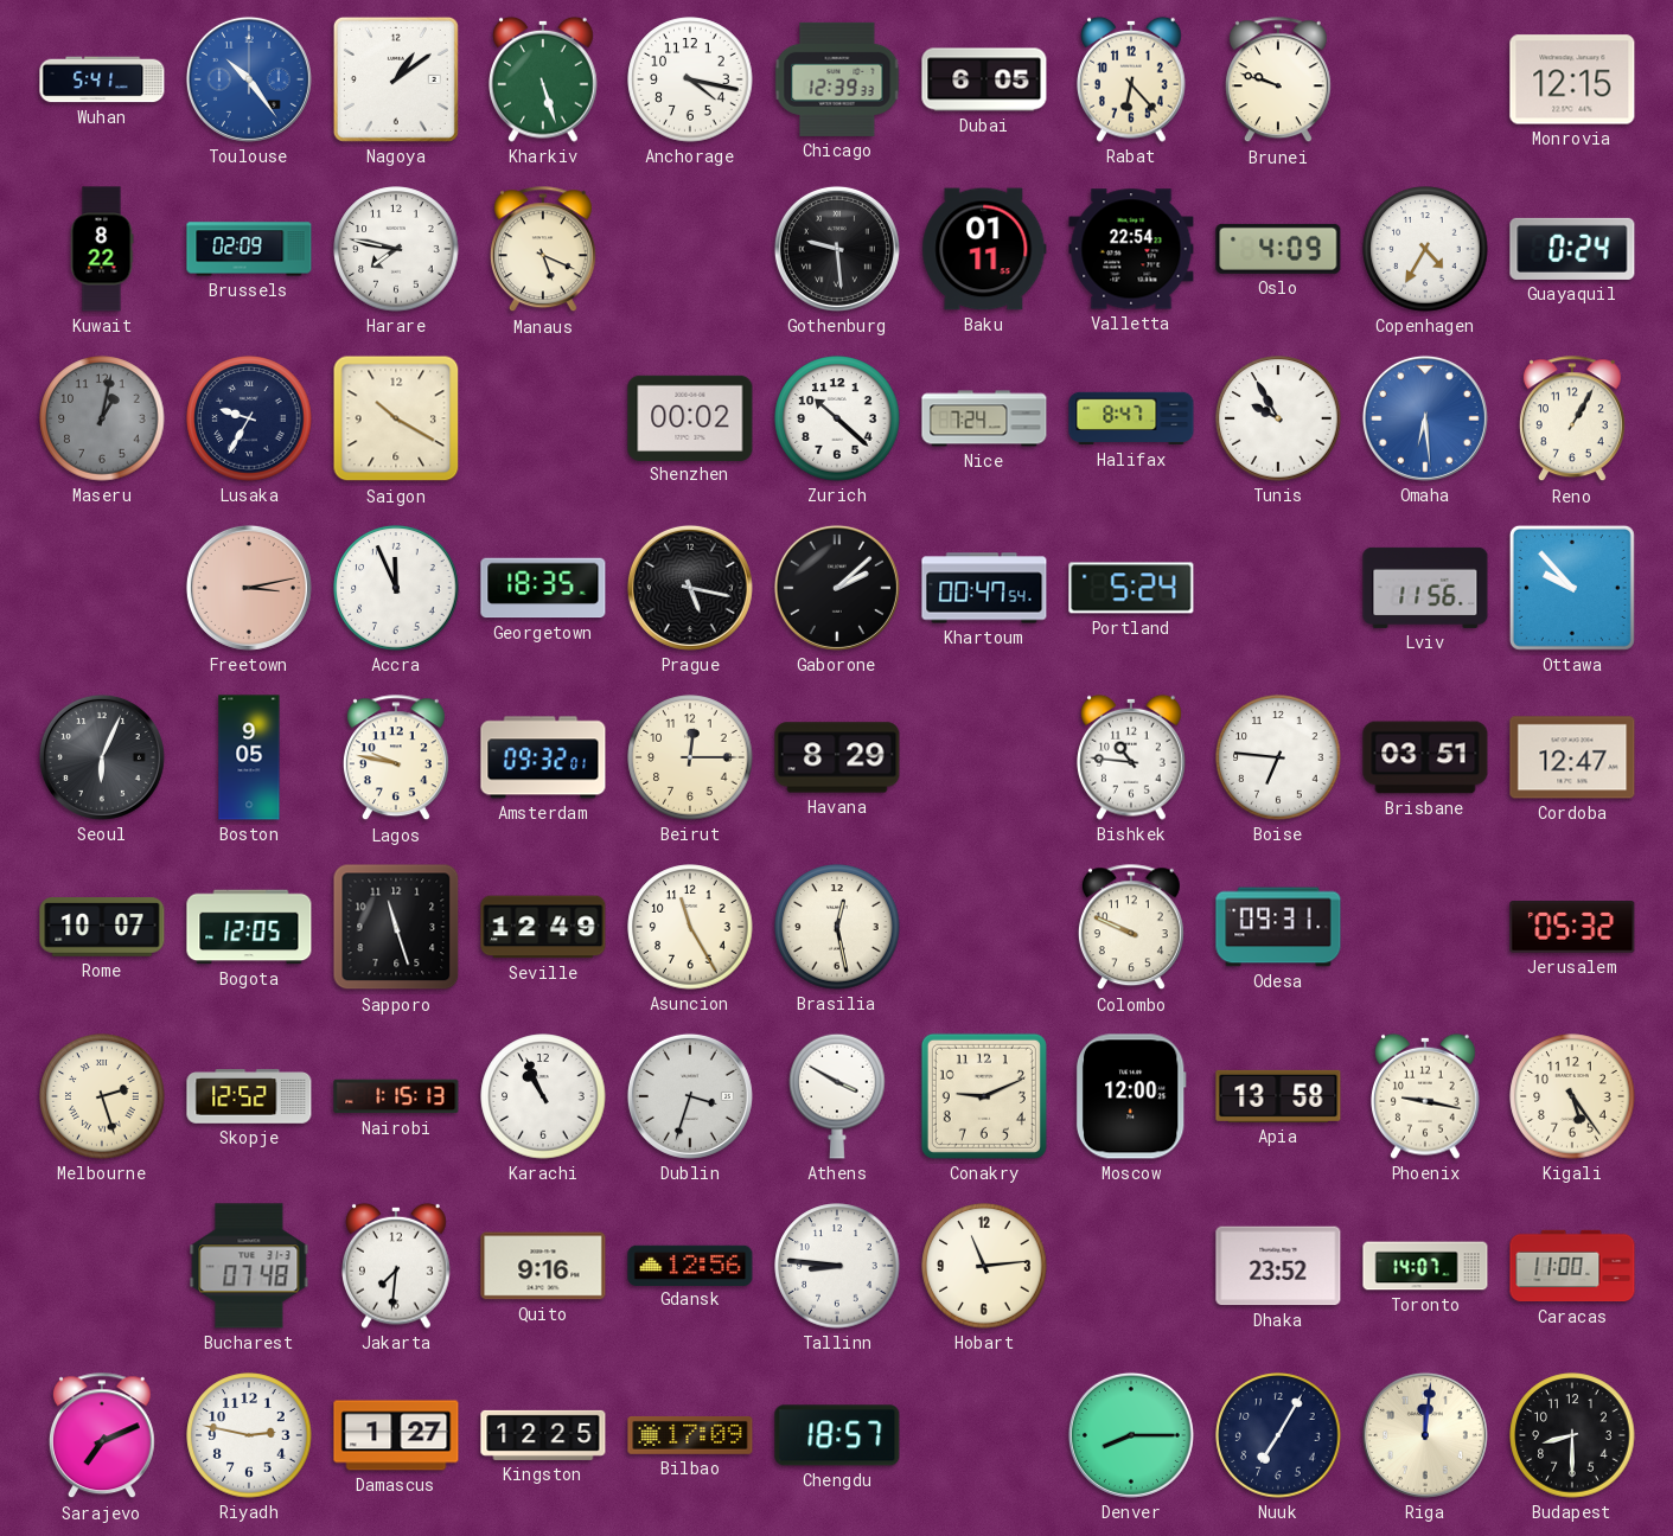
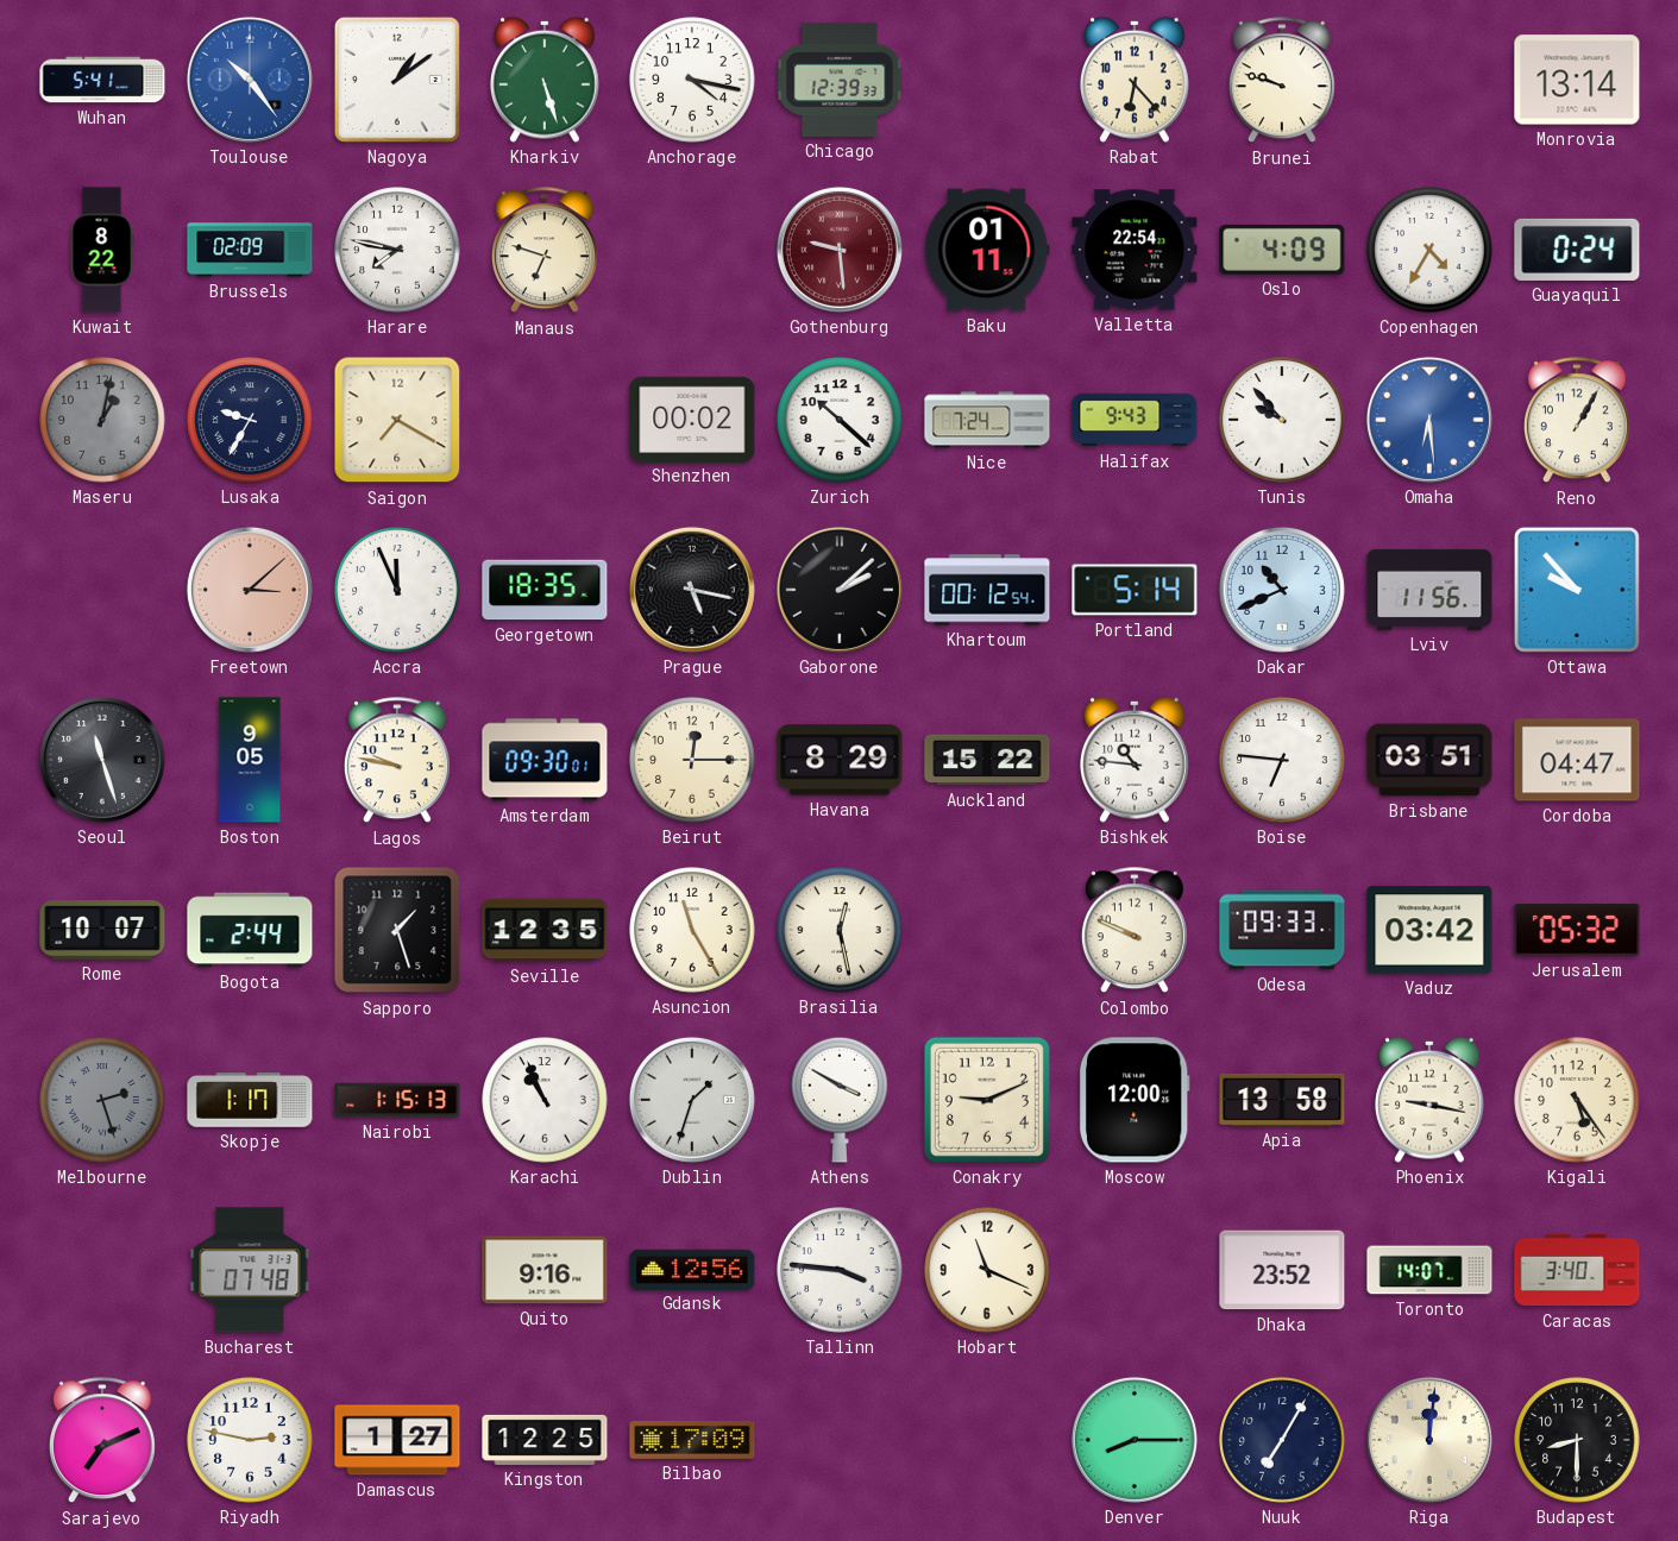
Dubai: 6:05 -> none (984, 79)
Monrovia: 12:15 -> 13:14 (1577, 80)
Manaus: 5:19 -> 6:48 (545, 251)
Gothenburg dial: black -> burgundy (840, 250)
Saigon: 10:20 -> 7:20 (397, 420)
Halifax: 8:47 -> 9:43 (1135, 420)
Tunis: 9:55 -> 9:53 (1282, 420)
Freetown: 3:13 -> 3:08 (250, 590)
Khartoum: 00:47 -> 00:12 (987, 590)
Portland: 5:24 -> 5:14 (1135, 590)
Dakar: none -> 10:41 (1282, 590)
Seoul: 6:04 -> 11:27 (102, 760)
Amsterdam: 09:32 -> 09:30 (545, 760)
Auckland: none -> 15:22 (987, 760)
Cordoba: 12:47 -> 04:47 (1577, 760)
Bogota: 12:05 -> 2:44 (250, 930)
Sapporo: 11:27 -> 1:27 (397, 930)
Seville: 12:49 -> 12:35 (545, 930)
Odesa: 09:31 -> 09:33 (1282, 930)
Vaduz: none -> 03:42 (1429, 930)
Melbourne dial: cream -> grey (102, 1100)
Skopje: 12:52 -> 1:17 (250, 1100)
Dublin: 3:33 -> 1:33 (692, 1100)
Jakarta: 7:31 -> none (397, 1266)
Tallinn: 8:46 -> 3:46 (840, 1270)
Hobart: 11:14 -> 11:19 (987, 1270)
Caracas: 11:00 -> 3:40 (1577, 1270)
Chengdu: 18:57 -> none (837, 1435)
